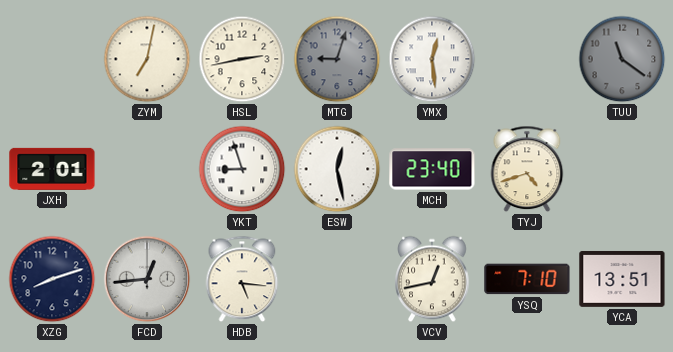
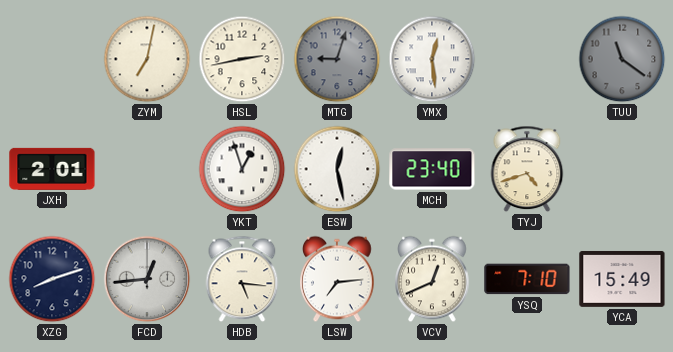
YKT: 8:57 -> 12:57 (242, 169)
LSW: none -> 7:14 (337, 279)
VCV: 12:43 -> 12:41 (432, 279)
YCA: 13:51 -> 15:49 (622, 279)
